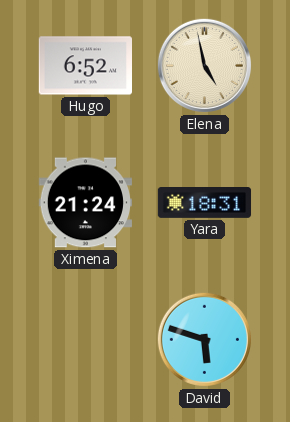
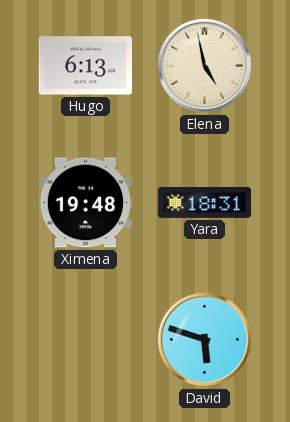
Hugo: 6:52 -> 6:13 (85, 66)
Ximena: 21:24 -> 19:48 (85, 203)
